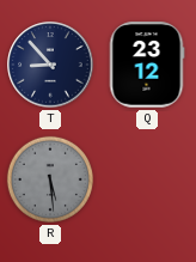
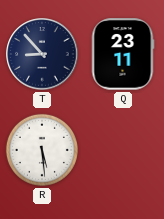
Q: 23:12 -> 23:11 (123, 54)
R dial: grey -> white (42, 150)
